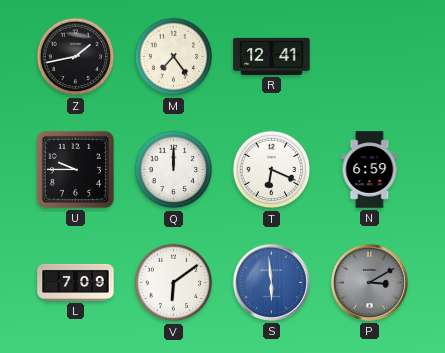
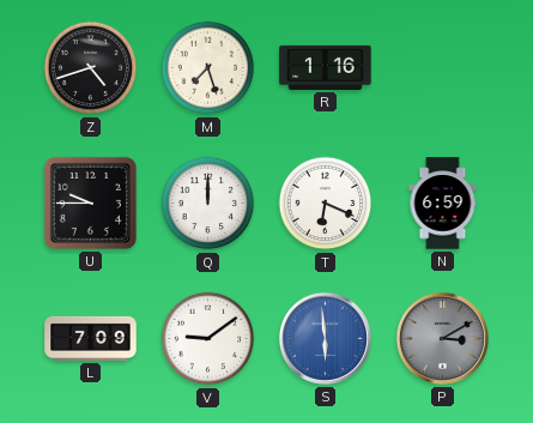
Z: 1:43 -> 4:42 (91, 68)
M: 7:24 -> 7:27 (208, 68)
R: 12:41 -> 1:16 (326, 67)
V: 6:09 -> 9:09 (208, 339)
